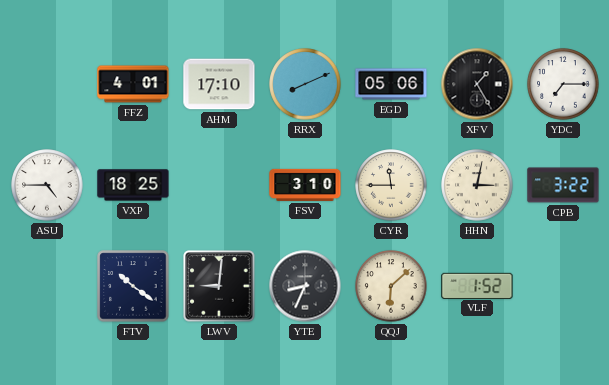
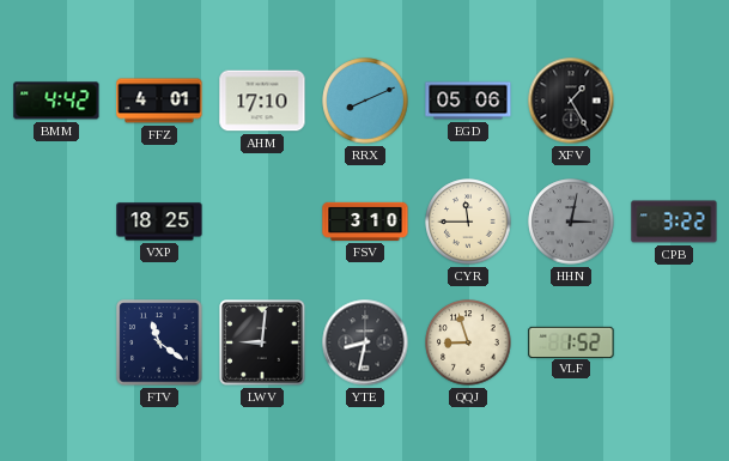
BMM: none -> 4:42 (56, 101)
YDC: 7:15 -> none (563, 84)
ASU: 4:45 -> none (47, 185)
HHN dial: cream -> grey (571, 222)
FTV: 10:21 -> 11:21 (159, 342)
YTE: 8:34 -> 8:32 (365, 342)
QQJ: 6:08 -> 8:57 (468, 342)
